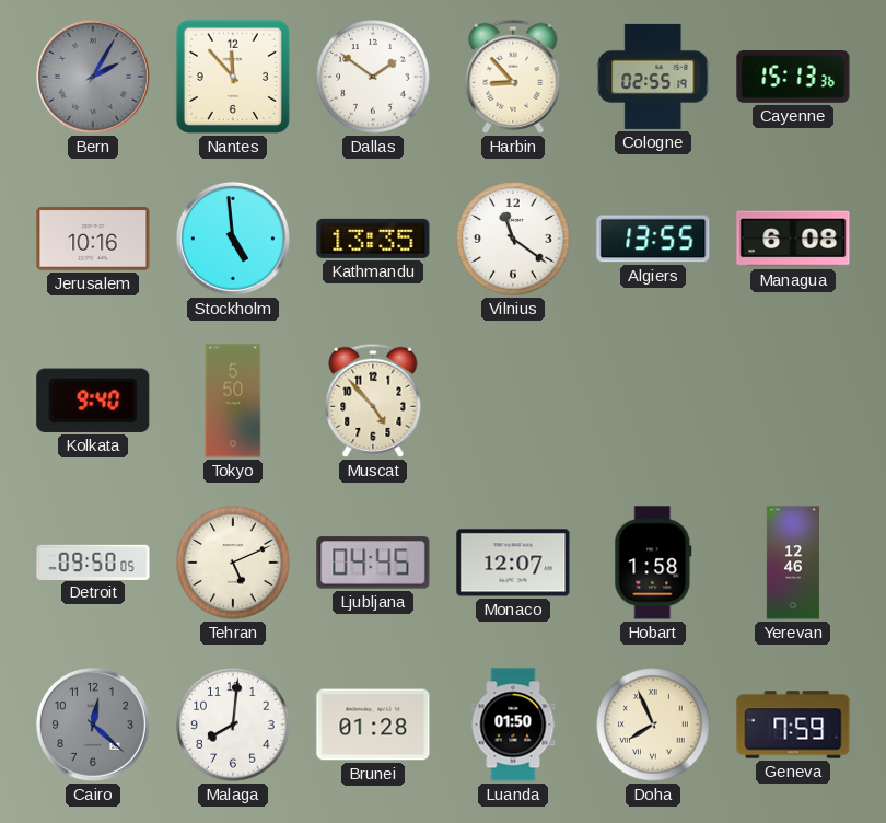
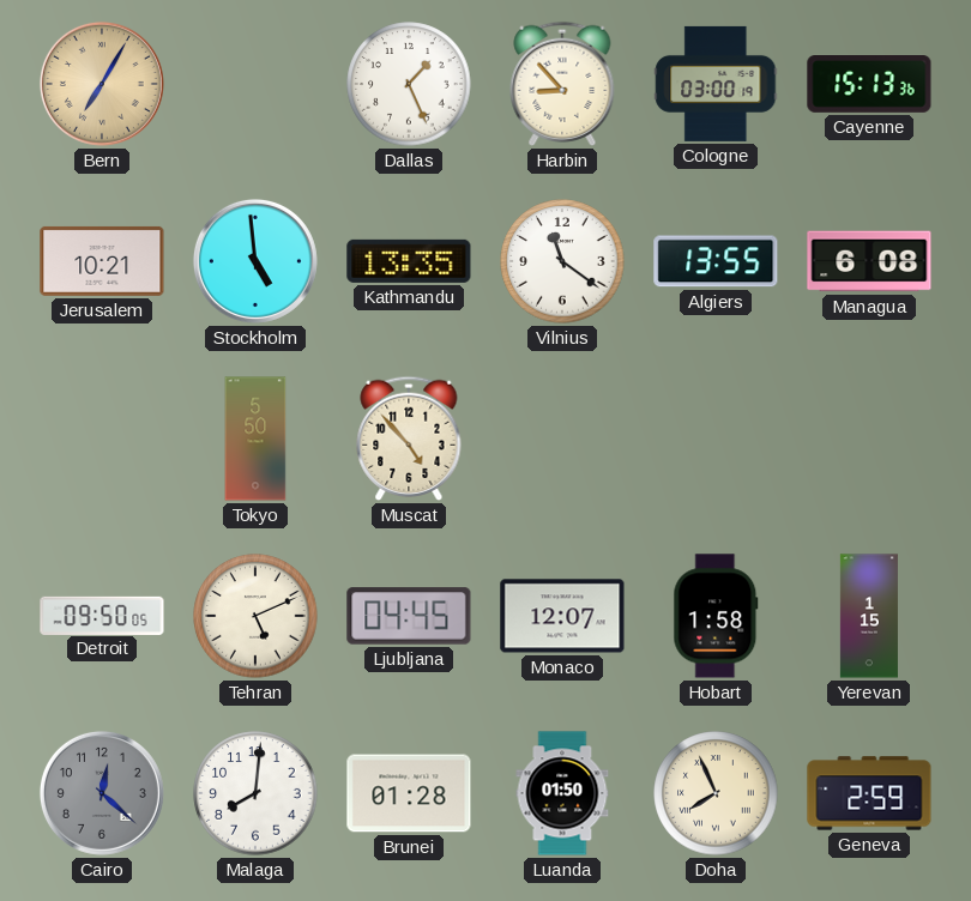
Bern: 2:05 -> 7:05 (102, 84)
Bern dial: grey -> champagne (102, 84)
Nantes: 11:53 -> none (233, 77)
Dallas: 1:51 -> 1:26 (409, 84)
Cologne: 02:55 -> 03:00 (716, 84)
Jerusalem: 10:16 -> 10:21 (102, 261)
Kolkata: 9:40 -> none (93, 401)
Yerevan: 12:46 -> 1:15 (869, 616)
Geneva: 7:59 -> 2:59 (869, 793)
